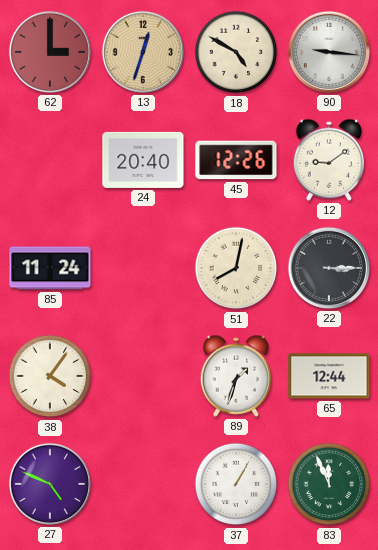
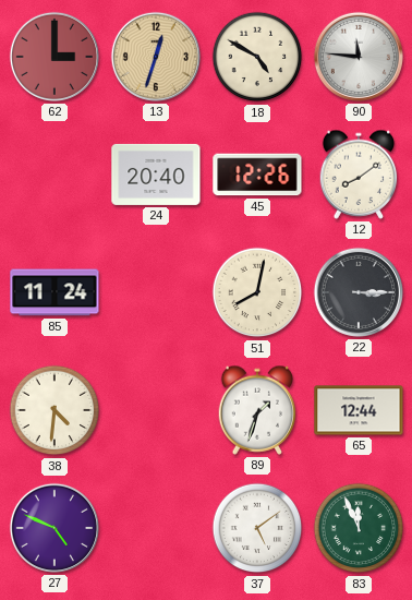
90: 9:16 -> 11:46 (359, 57)
12: 9:09 -> 8:09 (359, 175)
38: 4:06 -> 4:31 (54, 410)
37: 1:05 -> 5:09 (257, 528)
